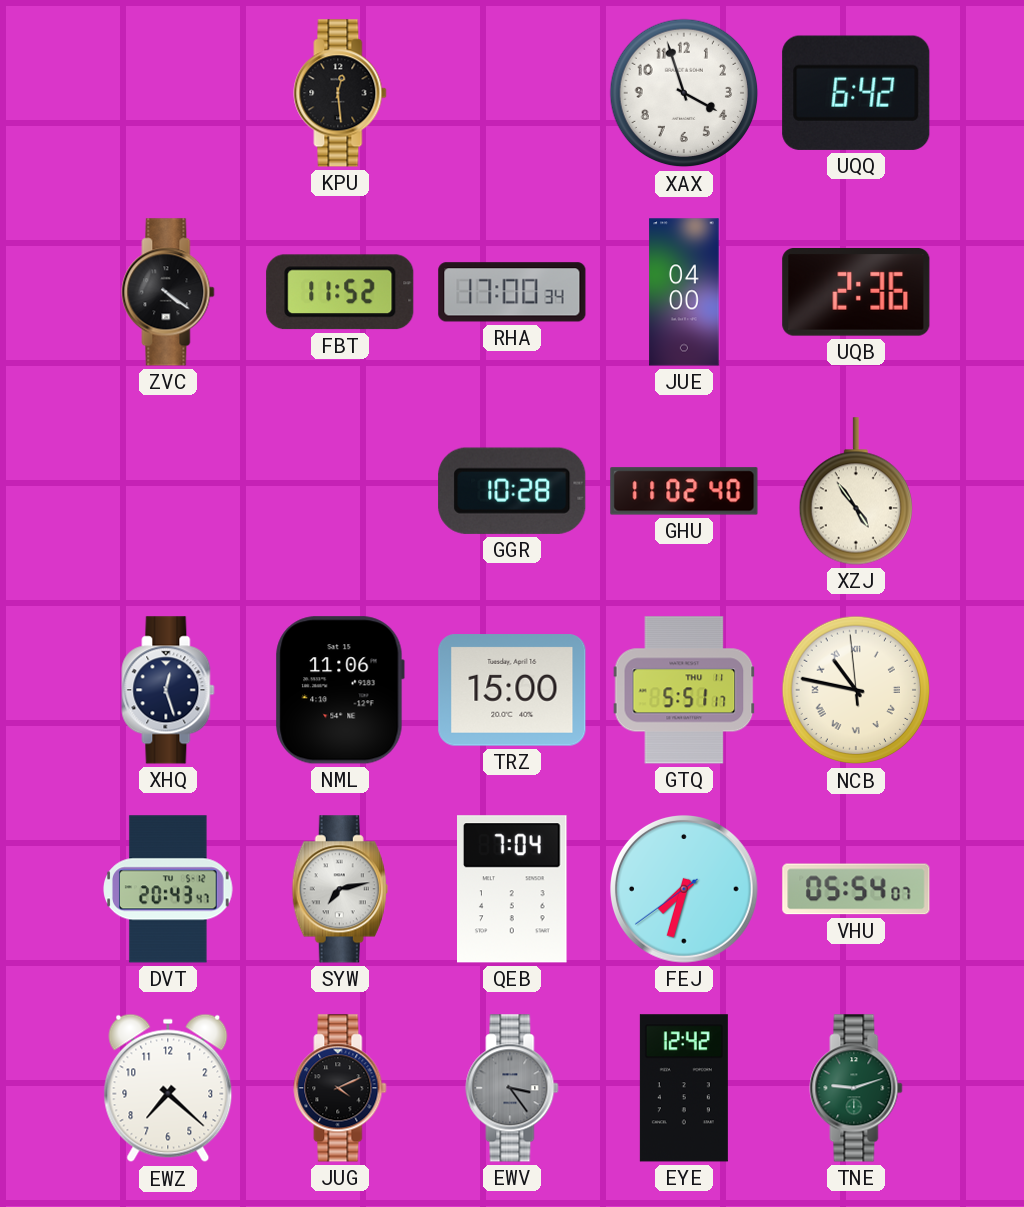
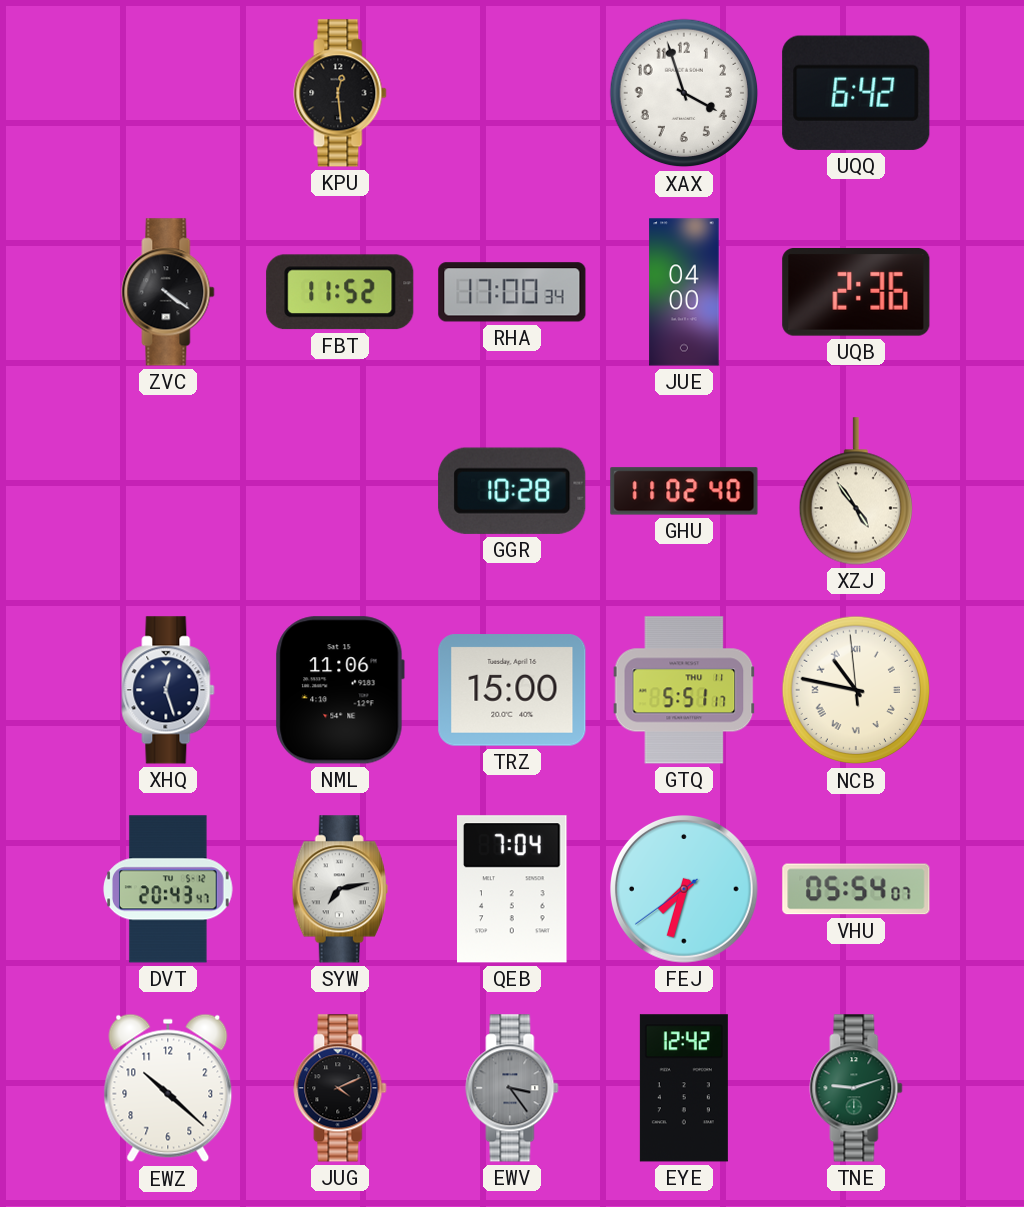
EWZ: 7:22 -> 10:22 (168, 1088)
